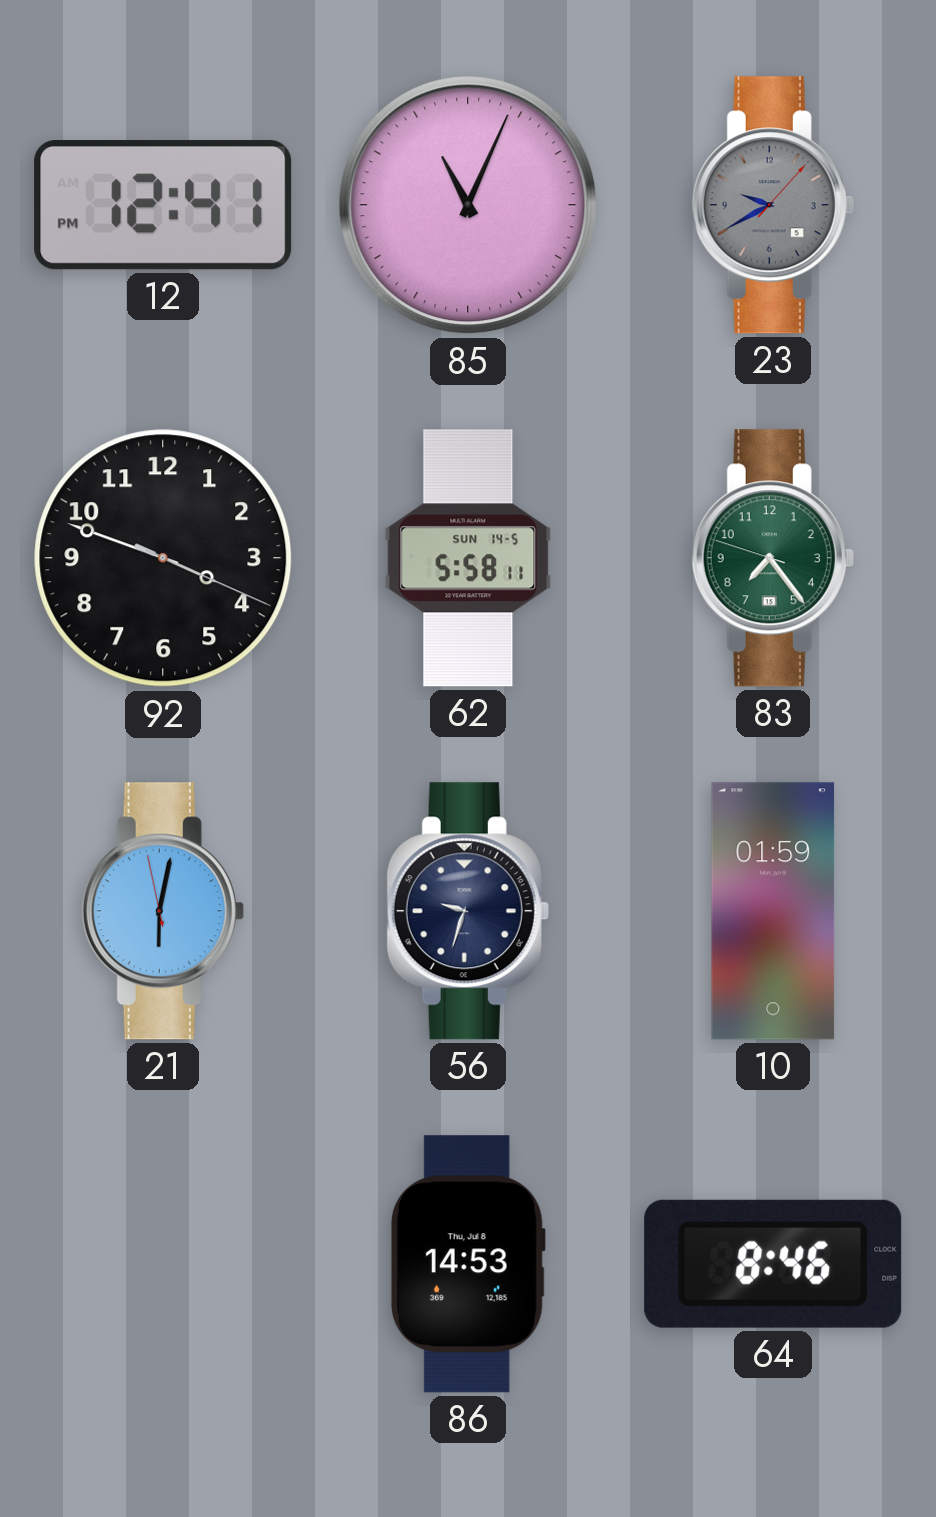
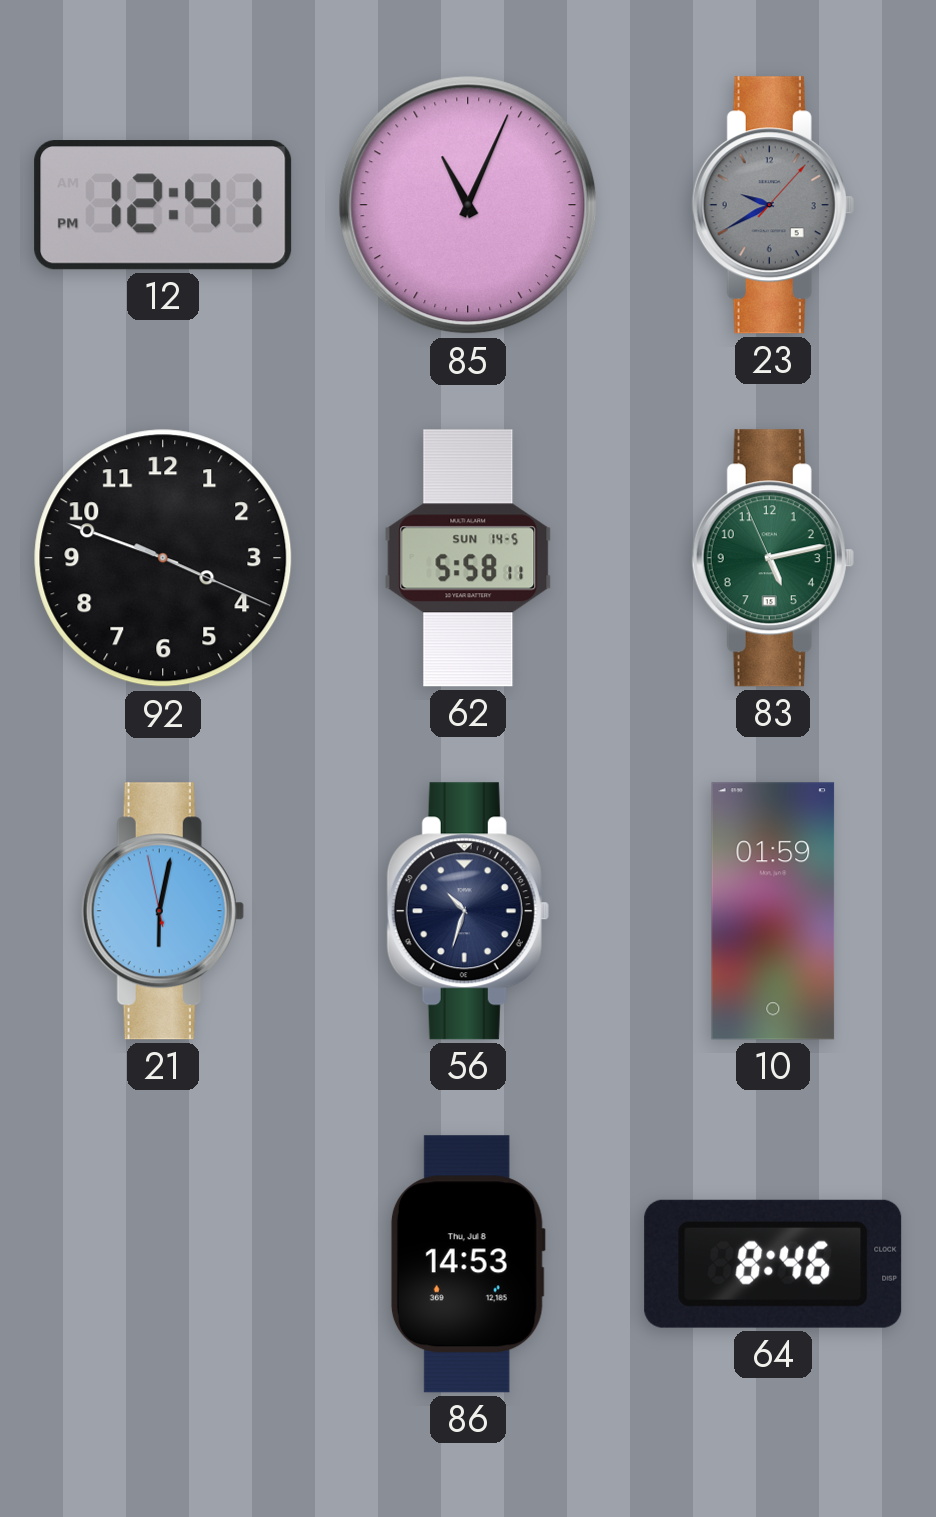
83: 7:23 -> 5:12 (773, 558)
56: 9:33 -> 10:33 (468, 911)
